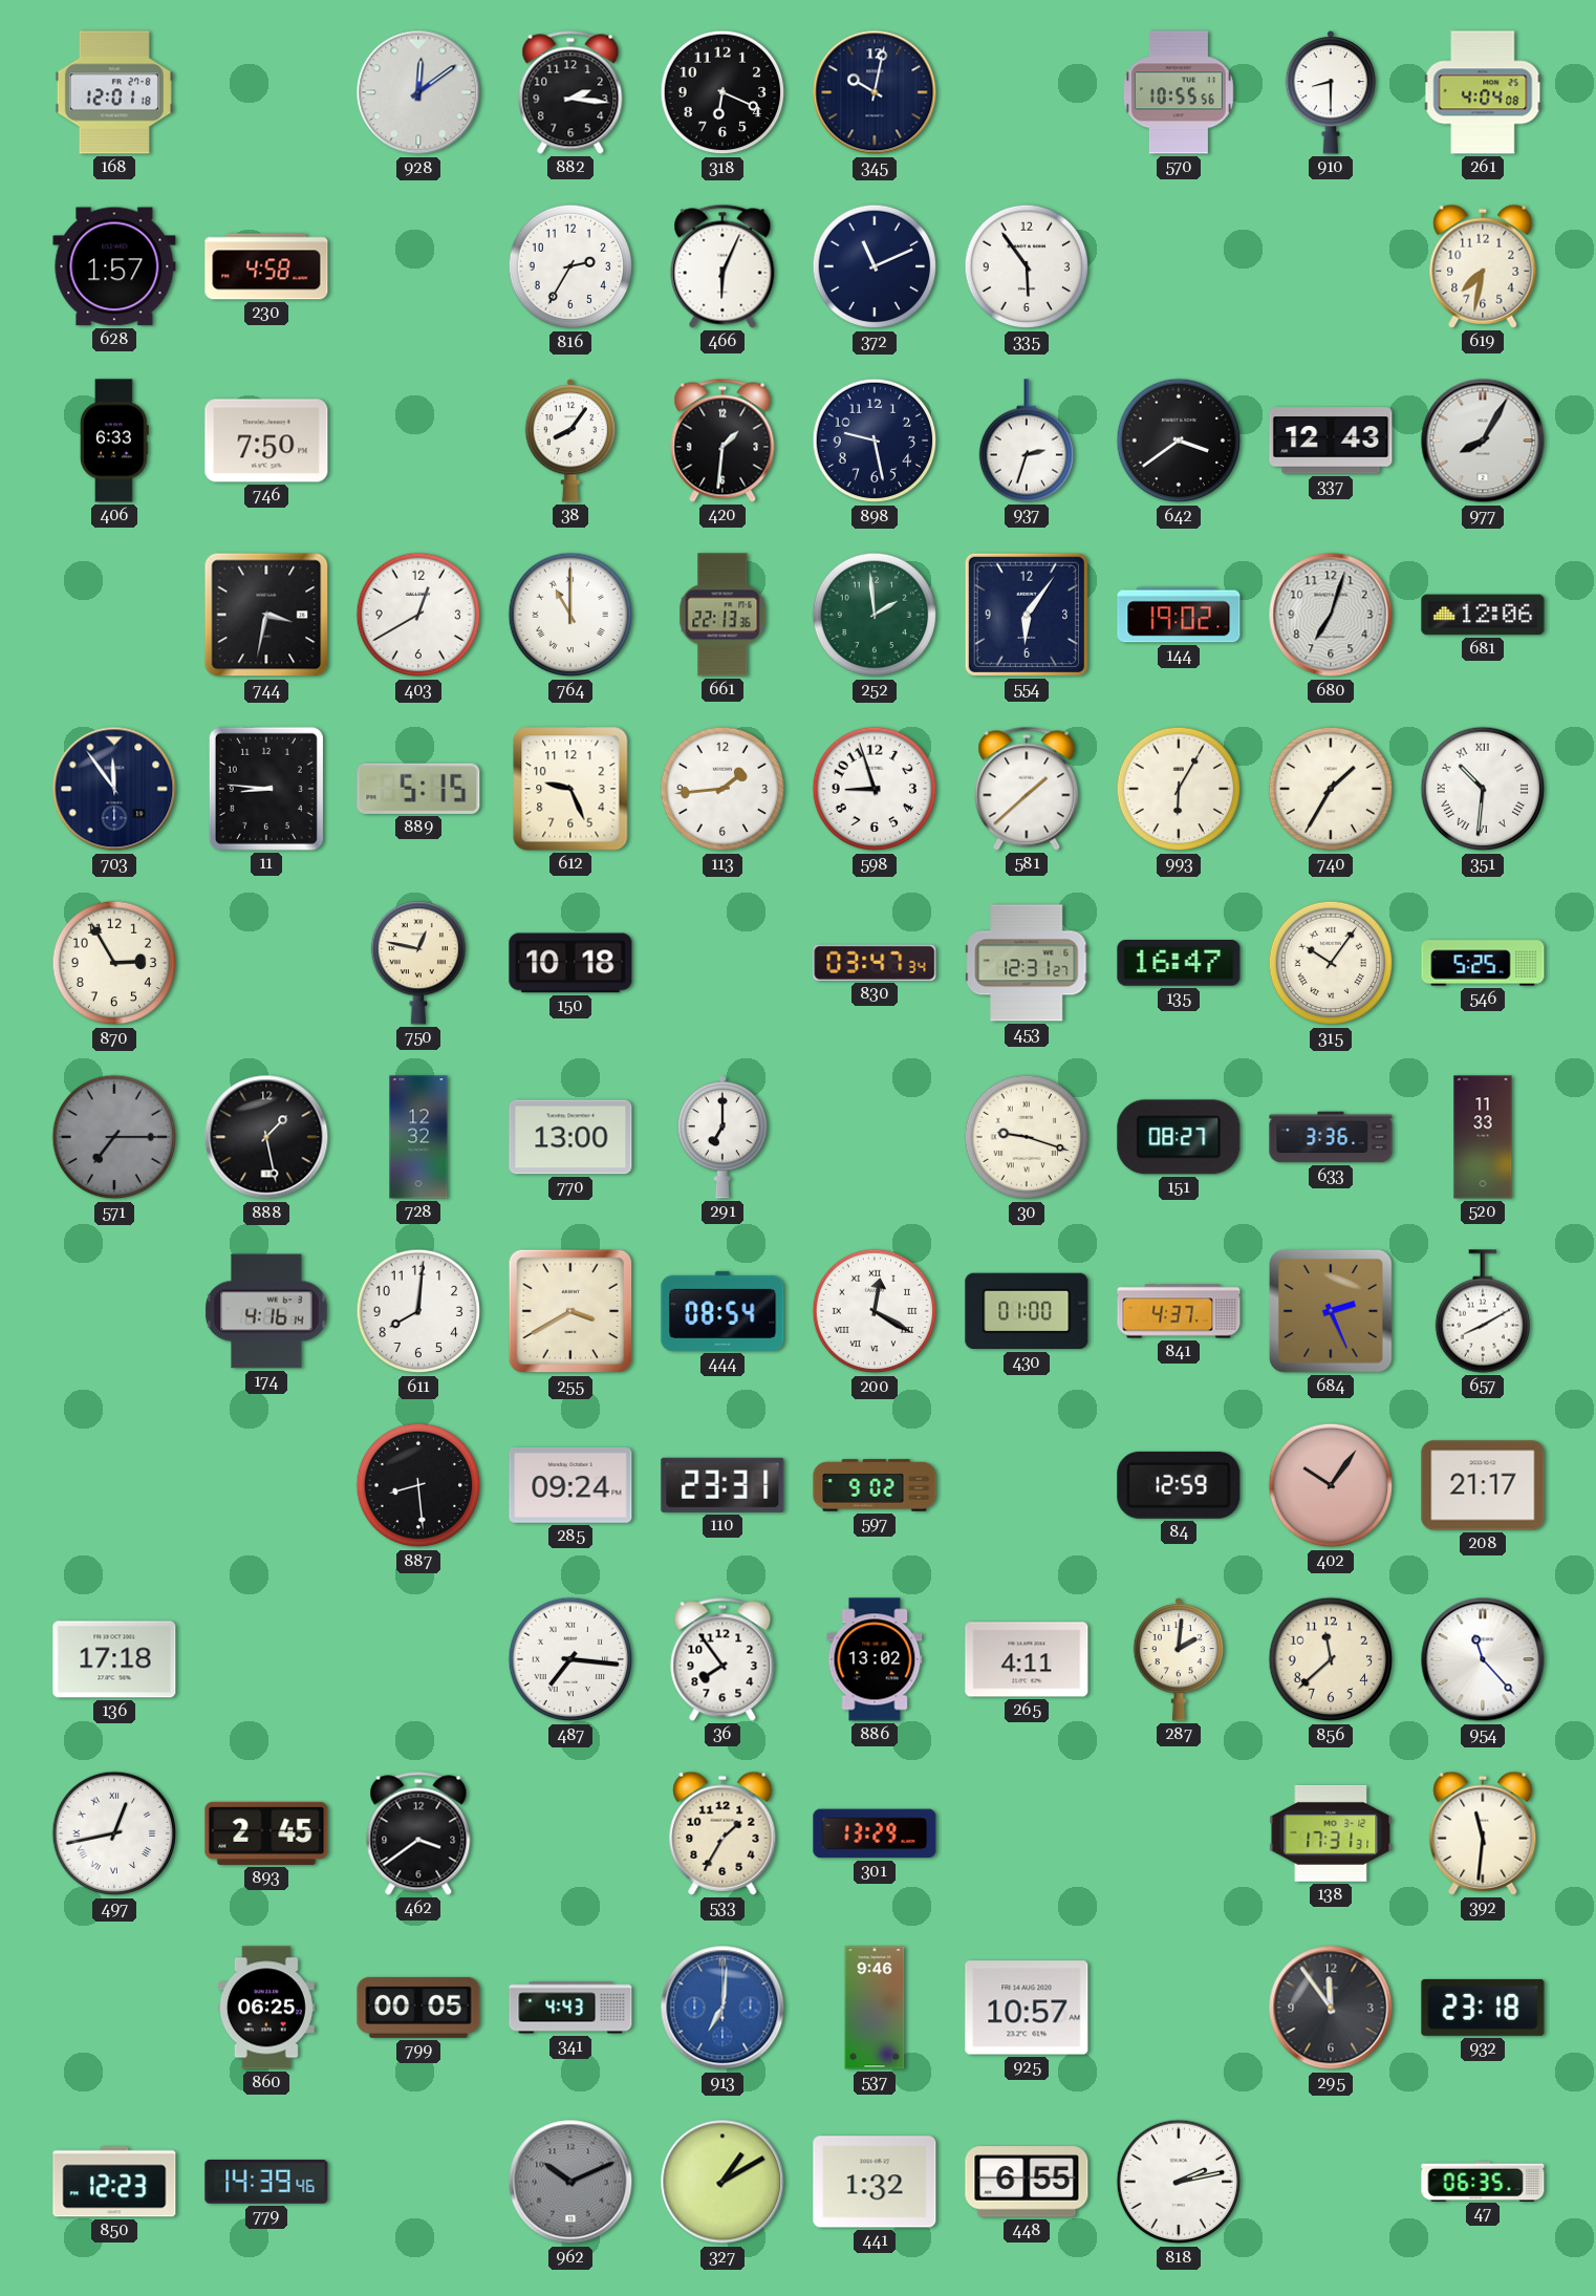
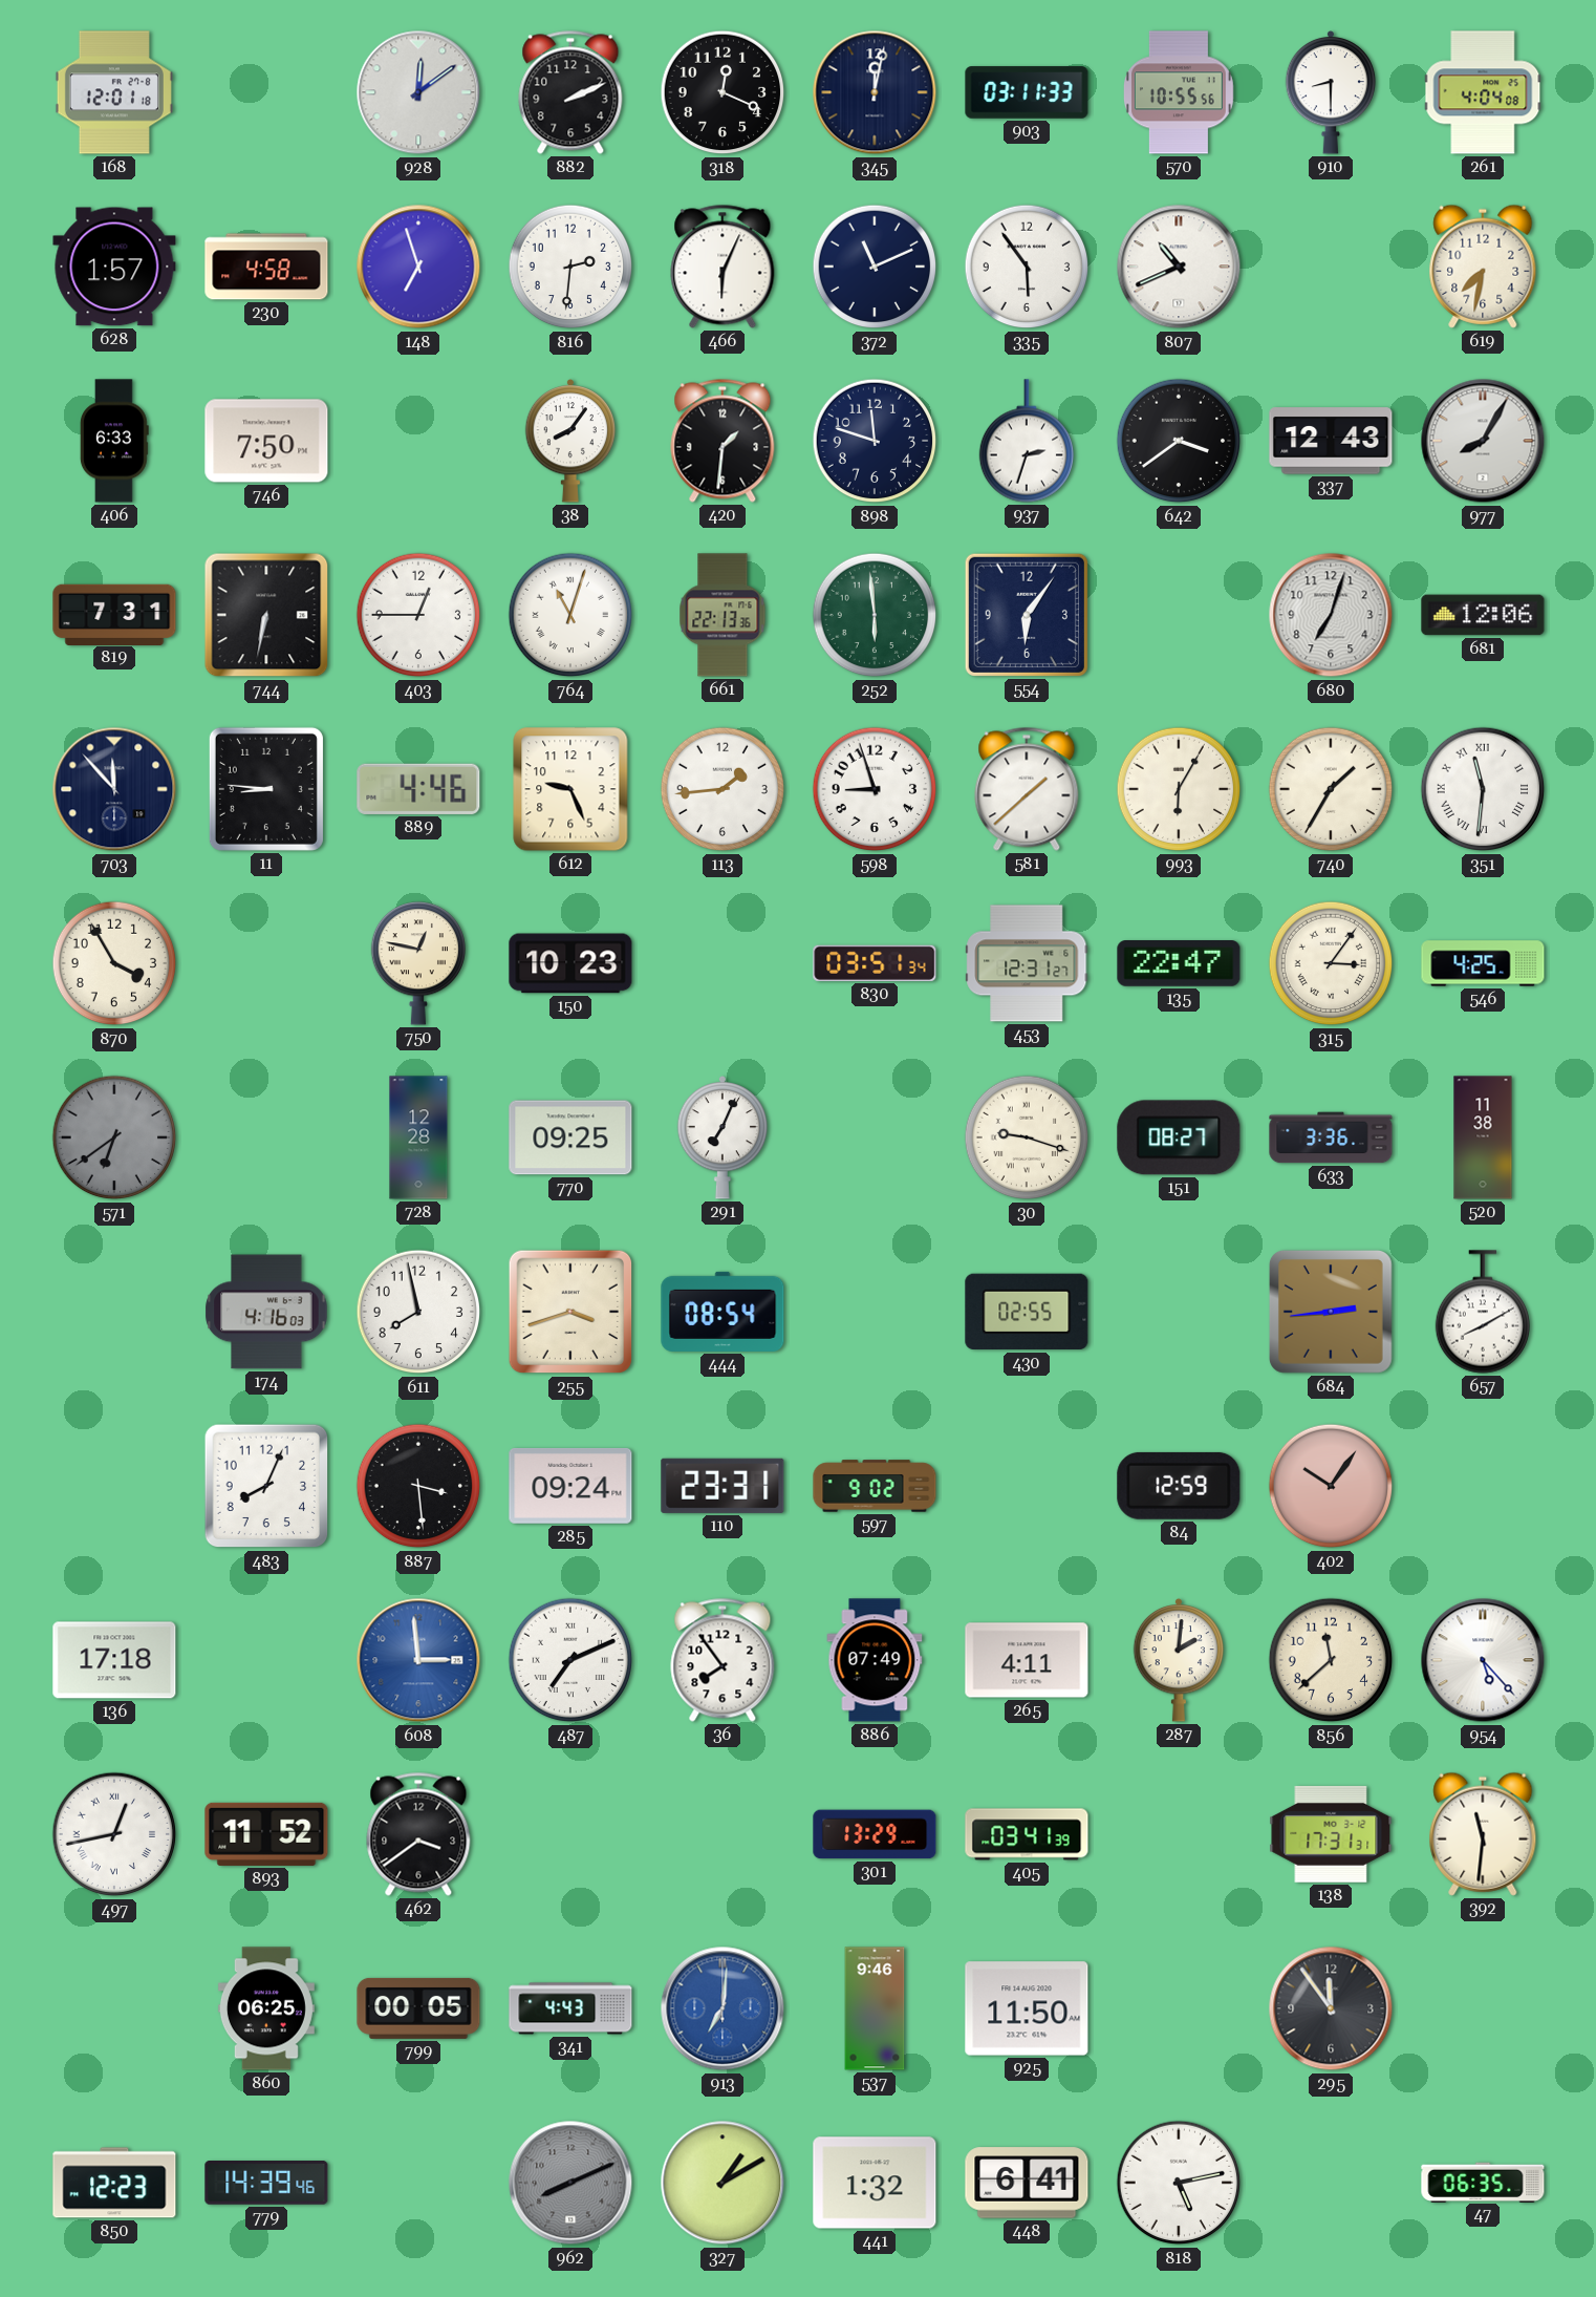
882: 2:16 -> 2:11 (570, 92)
318: 6:19 -> 12:19 (722, 92)
345: 10:02 -> 12:02 (875, 92)
903: none -> 03:11 (1027, 92)
148: none -> 6:57 (418, 267)
816: 2:35 -> 2:31 (570, 267)
807: none -> 10:41 (1179, 267)
898: 9:28 -> 11:48 (875, 441)
819: none -> 7:31 (114, 614)
744: 3:32 -> 6:32 (266, 615)
403: 12:40 -> 12:45 (418, 615)
764: 11:00 -> 11:03 (570, 615)
252: 1:59 -> 5:59 (875, 615)
144: 19:02 -> none (1179, 615)
703: 11:54 -> 11:53 (114, 789)
889: 5:15 -> 4:46 (418, 789)
351: 10:31 -> 11:31 (1483, 789)
870: 2:55 -> 3:55 (114, 963)
150: 10:18 -> 10:23 (570, 963)
830: 03:47 -> 03:51 (875, 963)
135: 16:47 -> 22:47 (1179, 963)
315: 10:06 -> 3:06 (1331, 963)
546: 5:25 -> 4:25 (1483, 963)
571: 7:15 -> 6:39 (114, 1137)
888: 1:28 -> none (266, 1137)
728: 12:32 -> 12:28 (418, 1137)
770: 13:00 -> 09:25 (570, 1137)
291: 7:00 -> 7:04 (722, 1137)
520: 11:33 -> 11:38 (1483, 1137)
174: 4:16:14 -> 4:16:03 (266, 1312)
611: 8:01 -> 7:58 (418, 1312)
255: 3:40 -> 3:42 (570, 1312)
200: 12:20 -> none (875, 1311)
430: 01:00 -> 02:55 (1027, 1312)
841: 4:37 -> none (1179, 1311)
684: 2:26 -> 2:44 (1331, 1312)
483: none -> 8:04 (266, 1486)
887: 8:29 -> 3:29 (418, 1486)
208: 21:17 -> none (1483, 1485)
608: none -> 2:59 (418, 1660)
487: 7:16 -> 7:11 (570, 1660)
886: 13:02 -> 07:49 (875, 1660)
954: 11:23 -> 5:23 (1483, 1660)
893: 2:45 -> 11:52 (266, 1834)
533: 1:35 -> none (722, 1833)
405: none -> 03:41 (1027, 1834)
925: 10:57 -> 11:50 (1027, 2008)
932: 23:18 -> none (1483, 2008)
962: 10:11 -> 8:11 (570, 2183)
448: 6:55 -> 6:41 (1027, 2183)
818: 2:13 -> 5:13 (1179, 2183)
